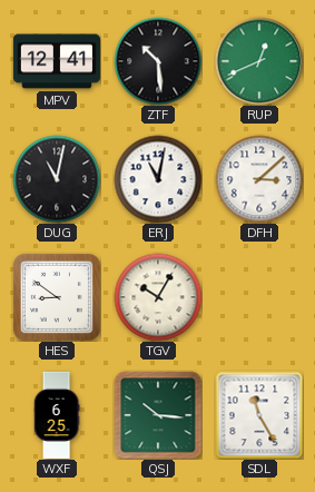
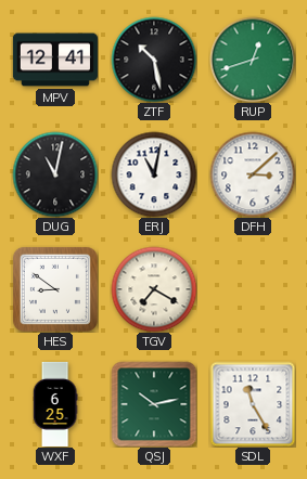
ZTF: 10:29 -> 10:28 (154, 60)
RUP: 12:41 -> 12:42 (253, 60)
TGV: 10:05 -> 7:20 (154, 289)
QSJ: 10:16 -> 10:13 (154, 404)
